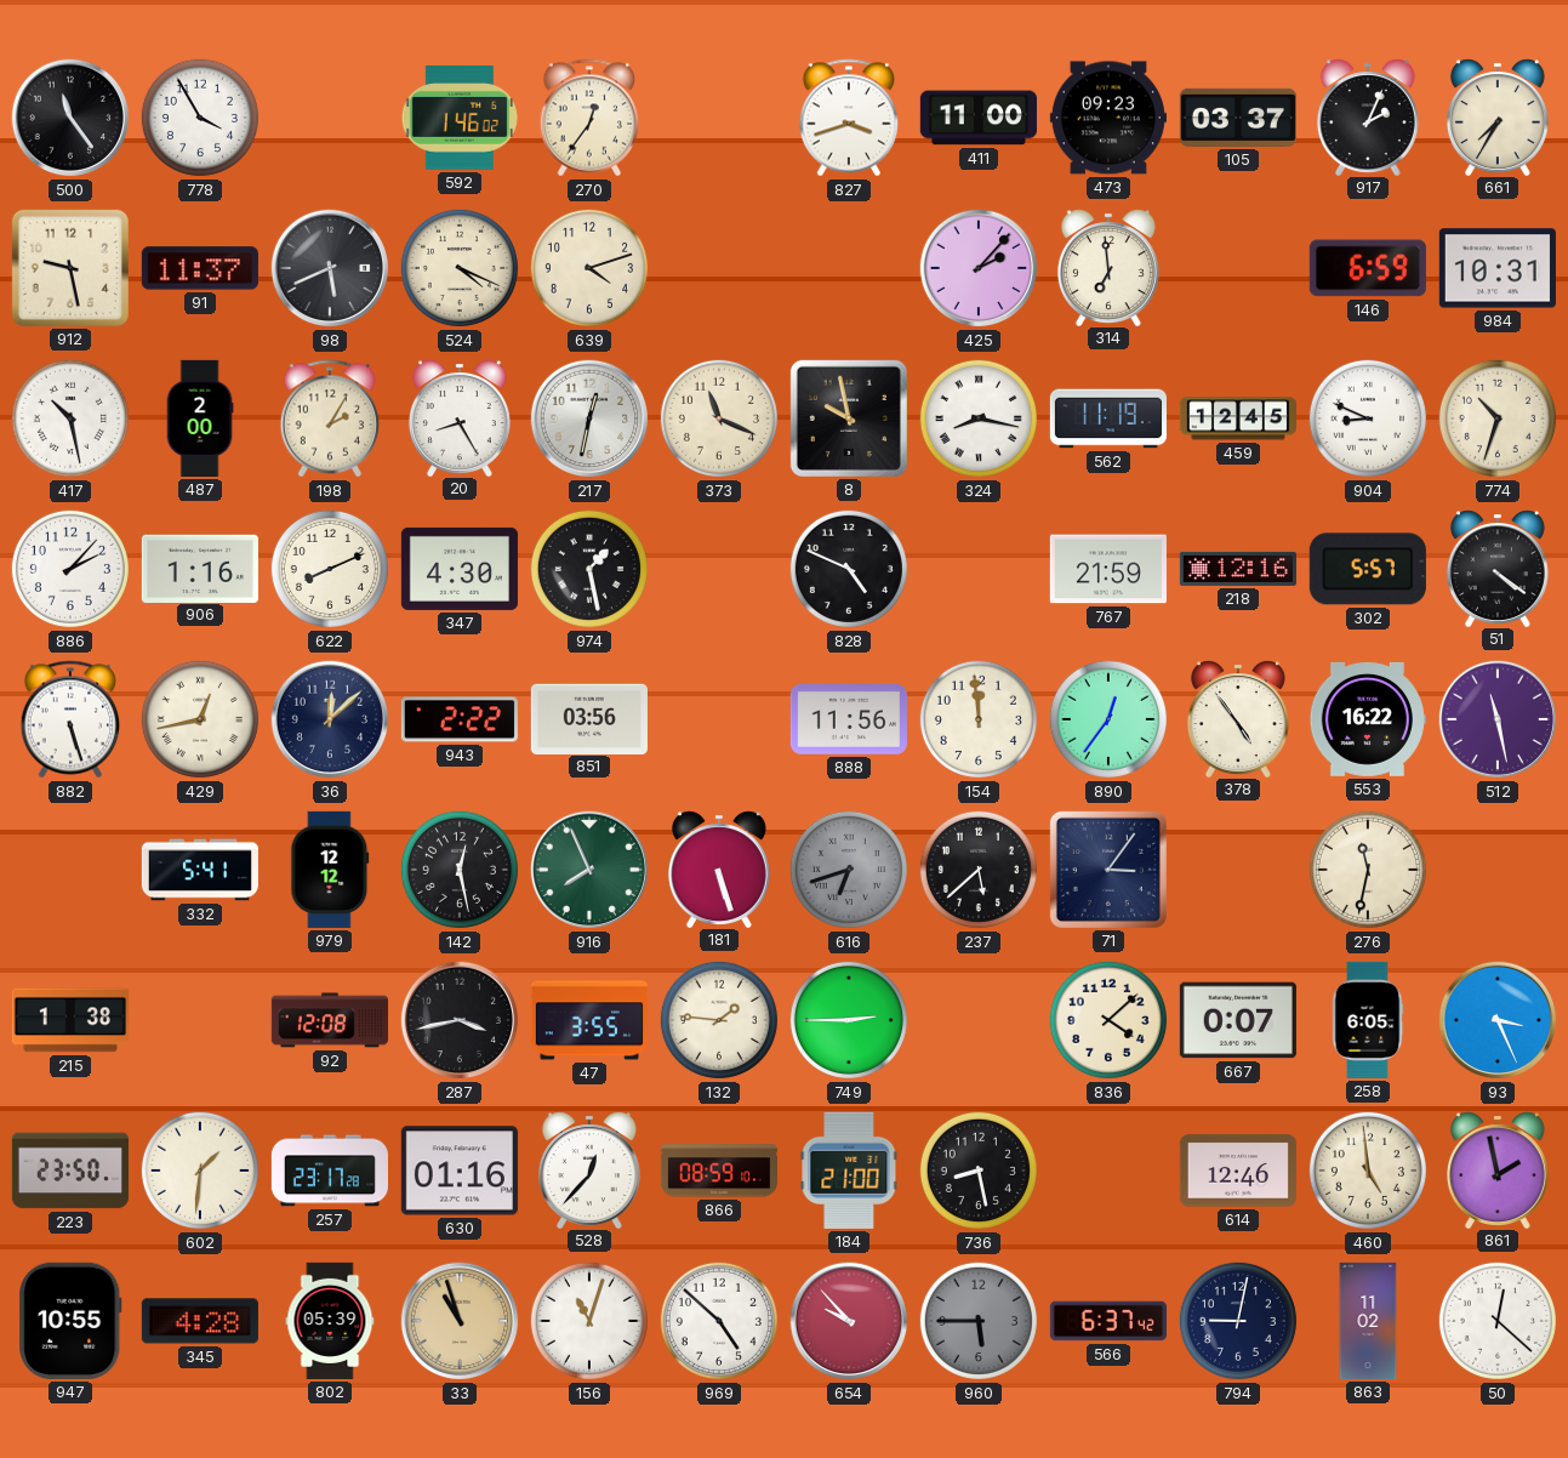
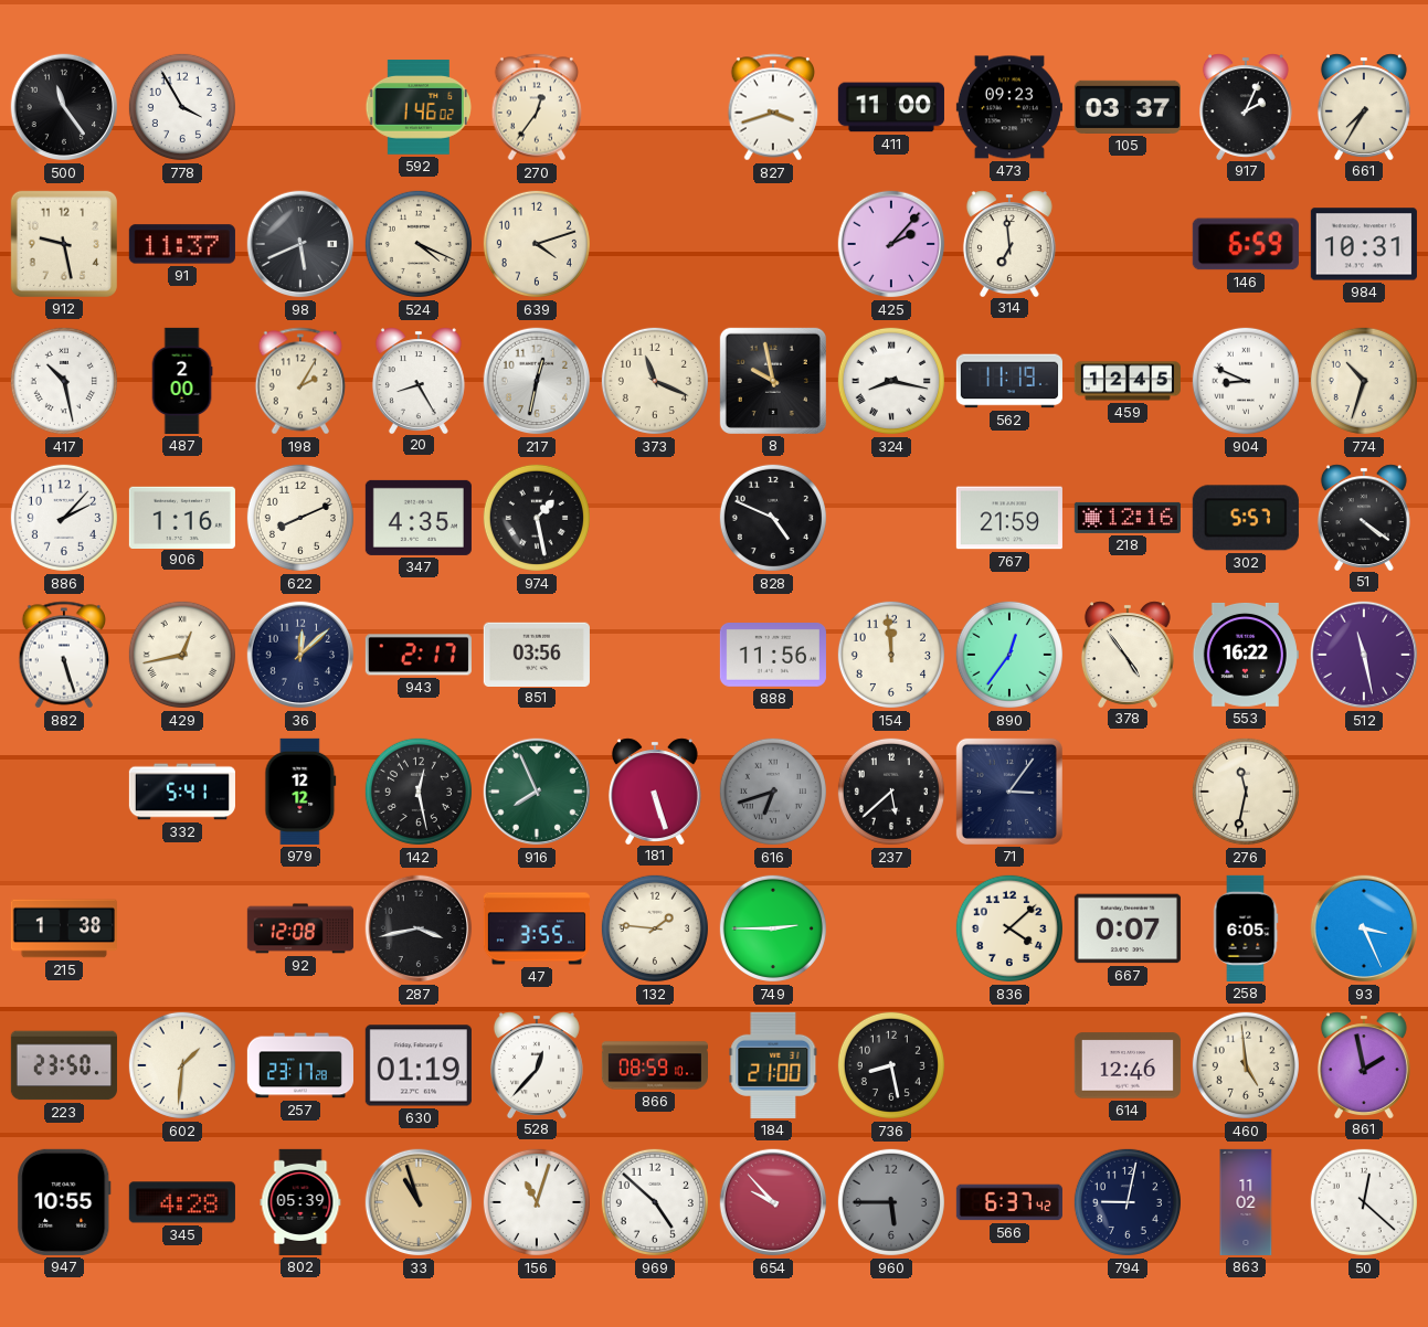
347: 4:30 -> 4:35 (419, 518)
943: 2:22 -> 2:17 (419, 655)
630: 01:16 -> 01:19 (419, 1065)
